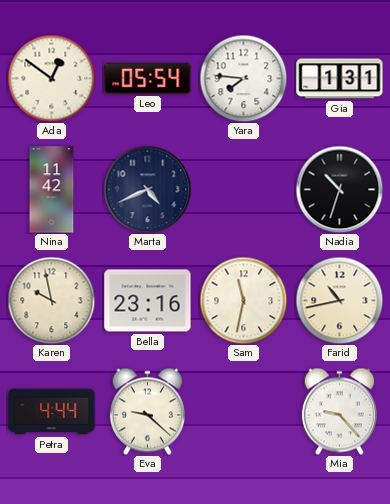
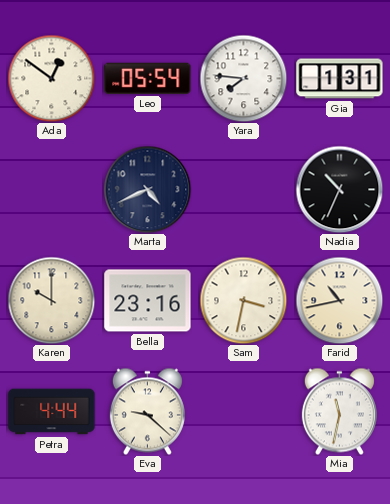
Nina: 11:42 -> none (52, 190)
Nadia: 10:33 -> 10:34 (339, 189)
Karen: 9:58 -> 10:00 (51, 300)
Sam: 11:32 -> 3:32 (243, 300)
Mia: 9:23 -> 11:32 (339, 411)
